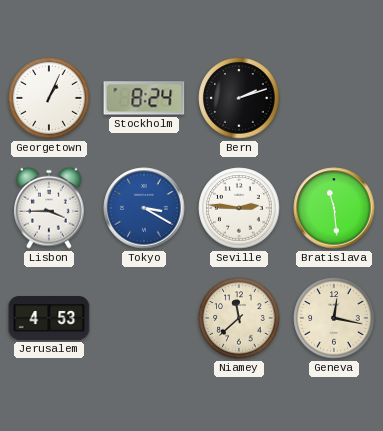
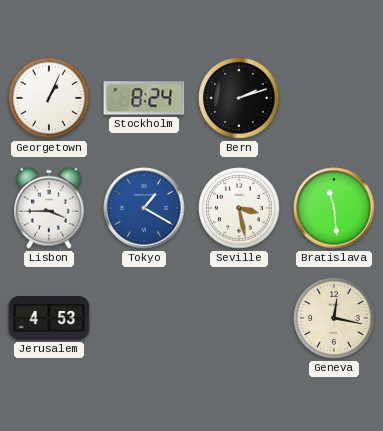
Tokyo: 3:20 -> 1:20 (144, 208)
Seville: 2:46 -> 3:28 (239, 208)
Niamey: 11:38 -> none (239, 318)
